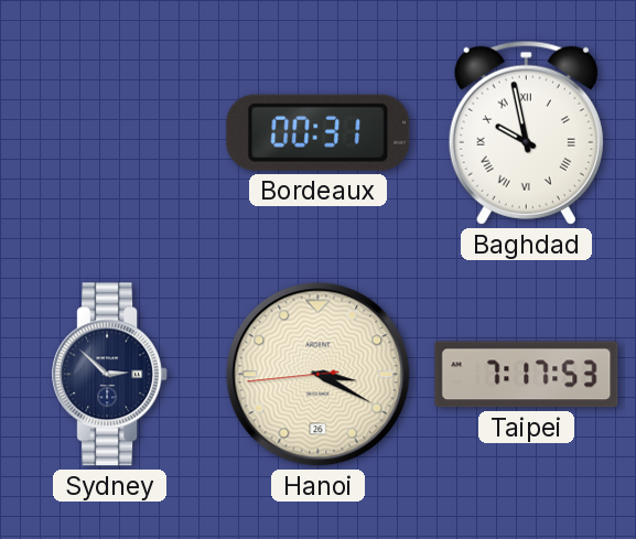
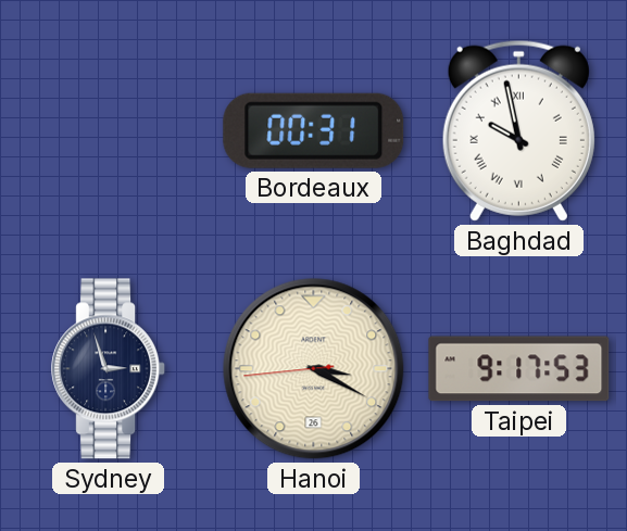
Sydney: 2:52 -> 2:57 (109, 369)
Taipei: 7:17 -> 9:17 (519, 369)
